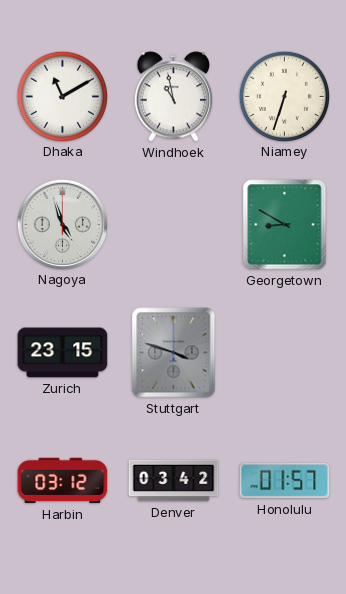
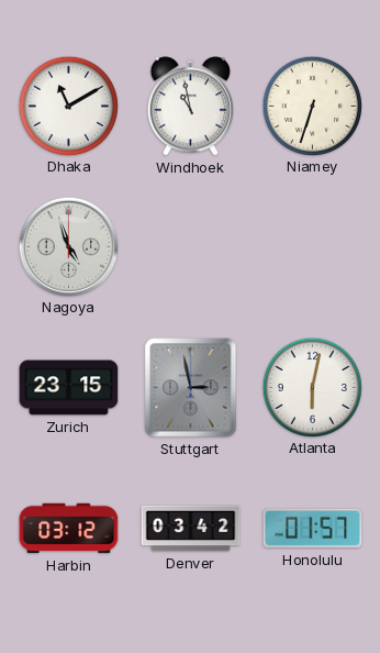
Georgetown: 8:50 -> none (285, 225)
Stuttgart: 3:48 -> 2:58 (191, 388)
Atlanta: none -> 6:02 (312, 387)
